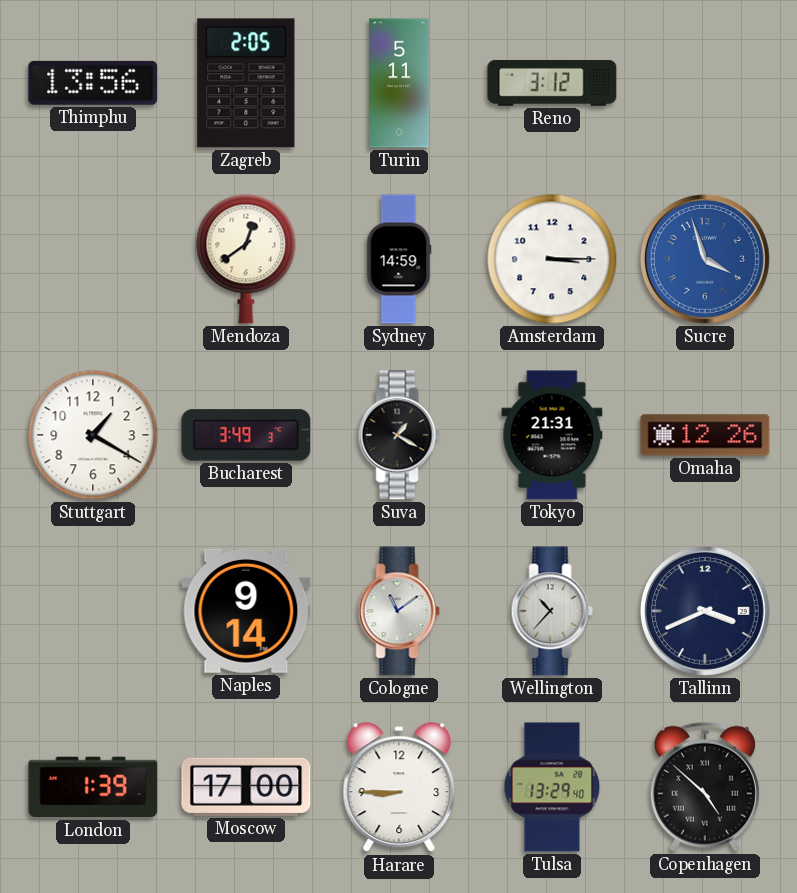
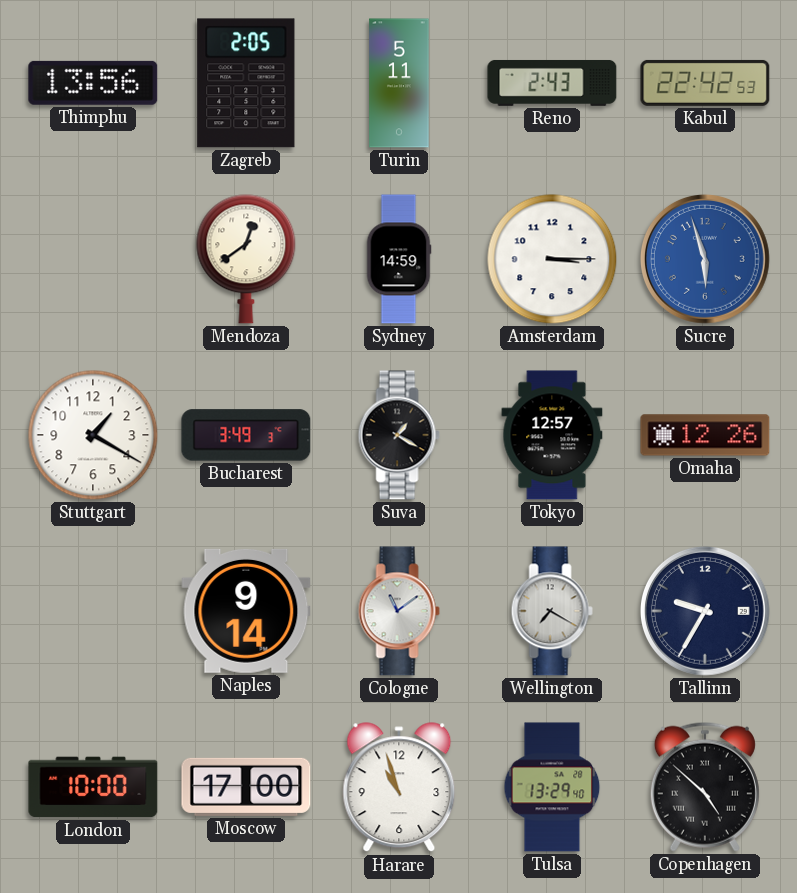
Reno: 3:12 -> 2:43 (552, 83)
Kabul: none -> 22:42 (705, 83)
Sucre: 3:57 -> 5:57 (705, 259)
Tokyo: 21:31 -> 12:57 (552, 435)
Wellington: 10:37 -> 7:20 (552, 611)
Tallinn: 3:41 -> 9:35 (705, 611)
London: 1:39 -> 10:00 (93, 787)
Harare: 8:45 -> 10:57 (399, 788)
